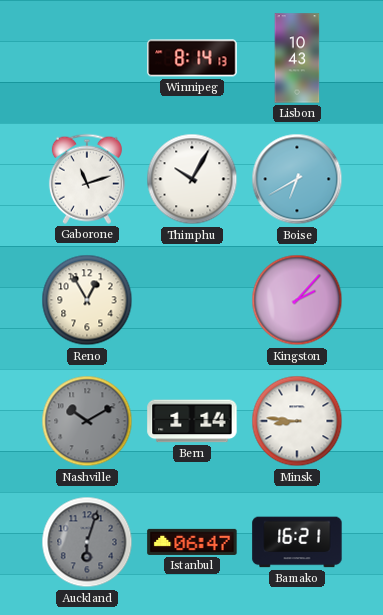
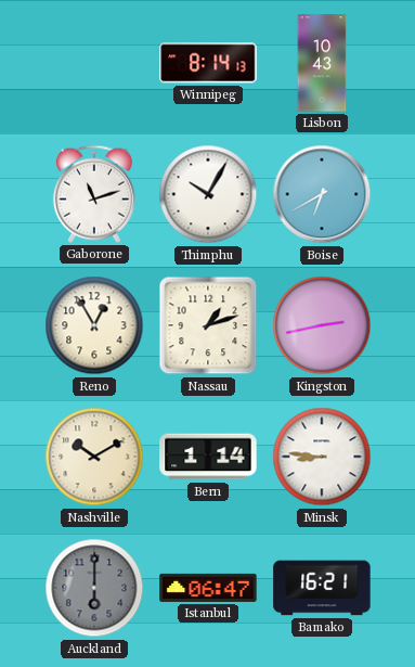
Nassau: none -> 1:12 (208, 325)
Kingston: 2:07 -> 2:43 (322, 325)
Nashville dial: grey -> cream (94, 457)
Auckland: 6:03 -> 6:00 (94, 588)
